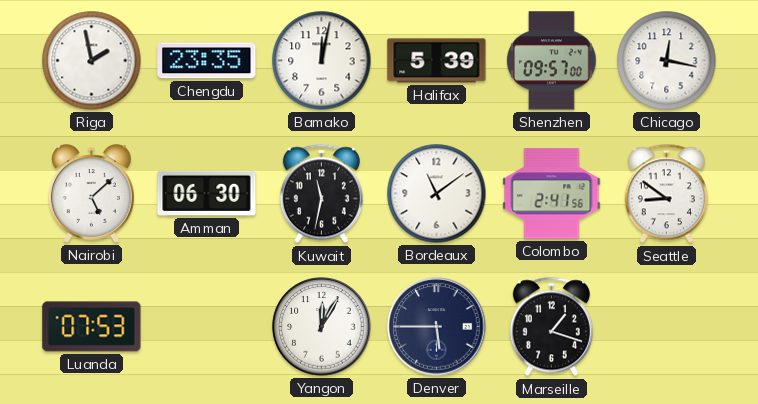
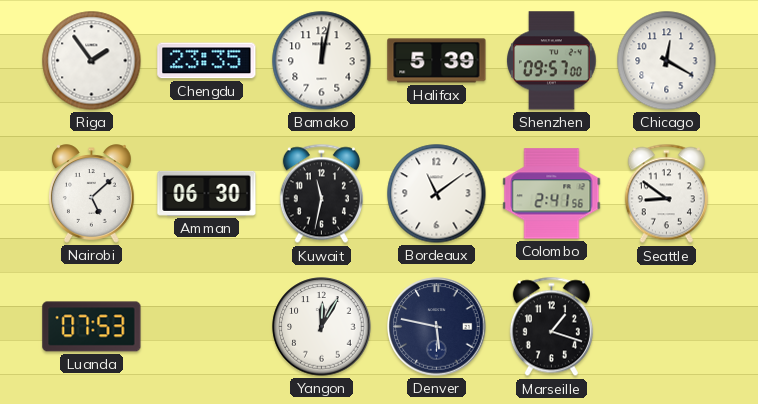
Riga: 1:58 -> 1:54 (92, 61)
Chicago: 12:17 -> 12:20 (667, 61)
Denver: 5:45 -> 5:47 (437, 327)
